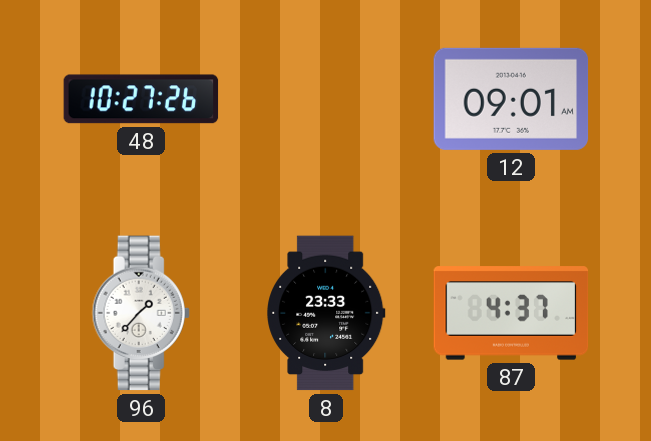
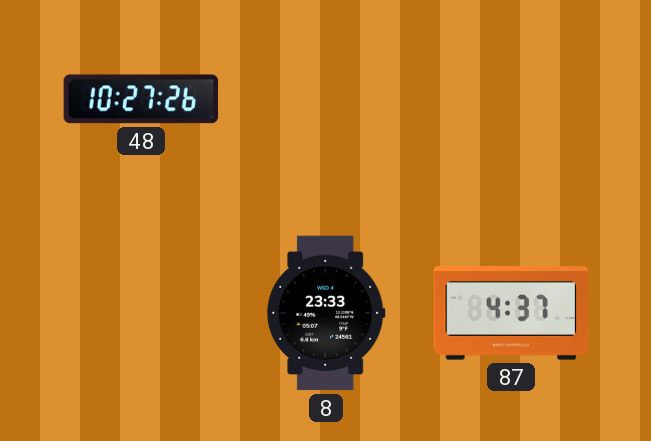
12: 09:01 -> none (511, 99)
96: 1:37 -> none (141, 313)
